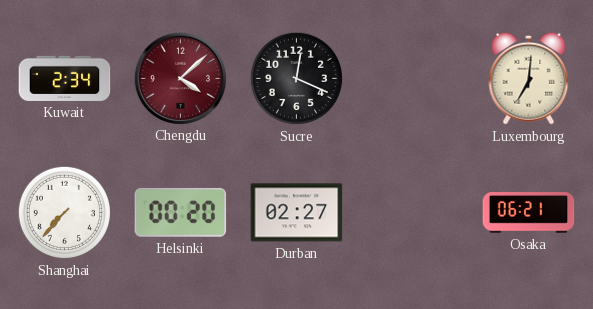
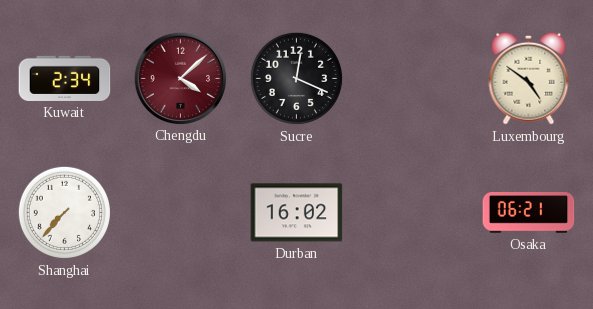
Luxembourg: 7:01 -> 4:51 (529, 78)
Helsinki: 00:20 -> none (181, 212)
Durban: 02:27 -> 16:02 (297, 213)
